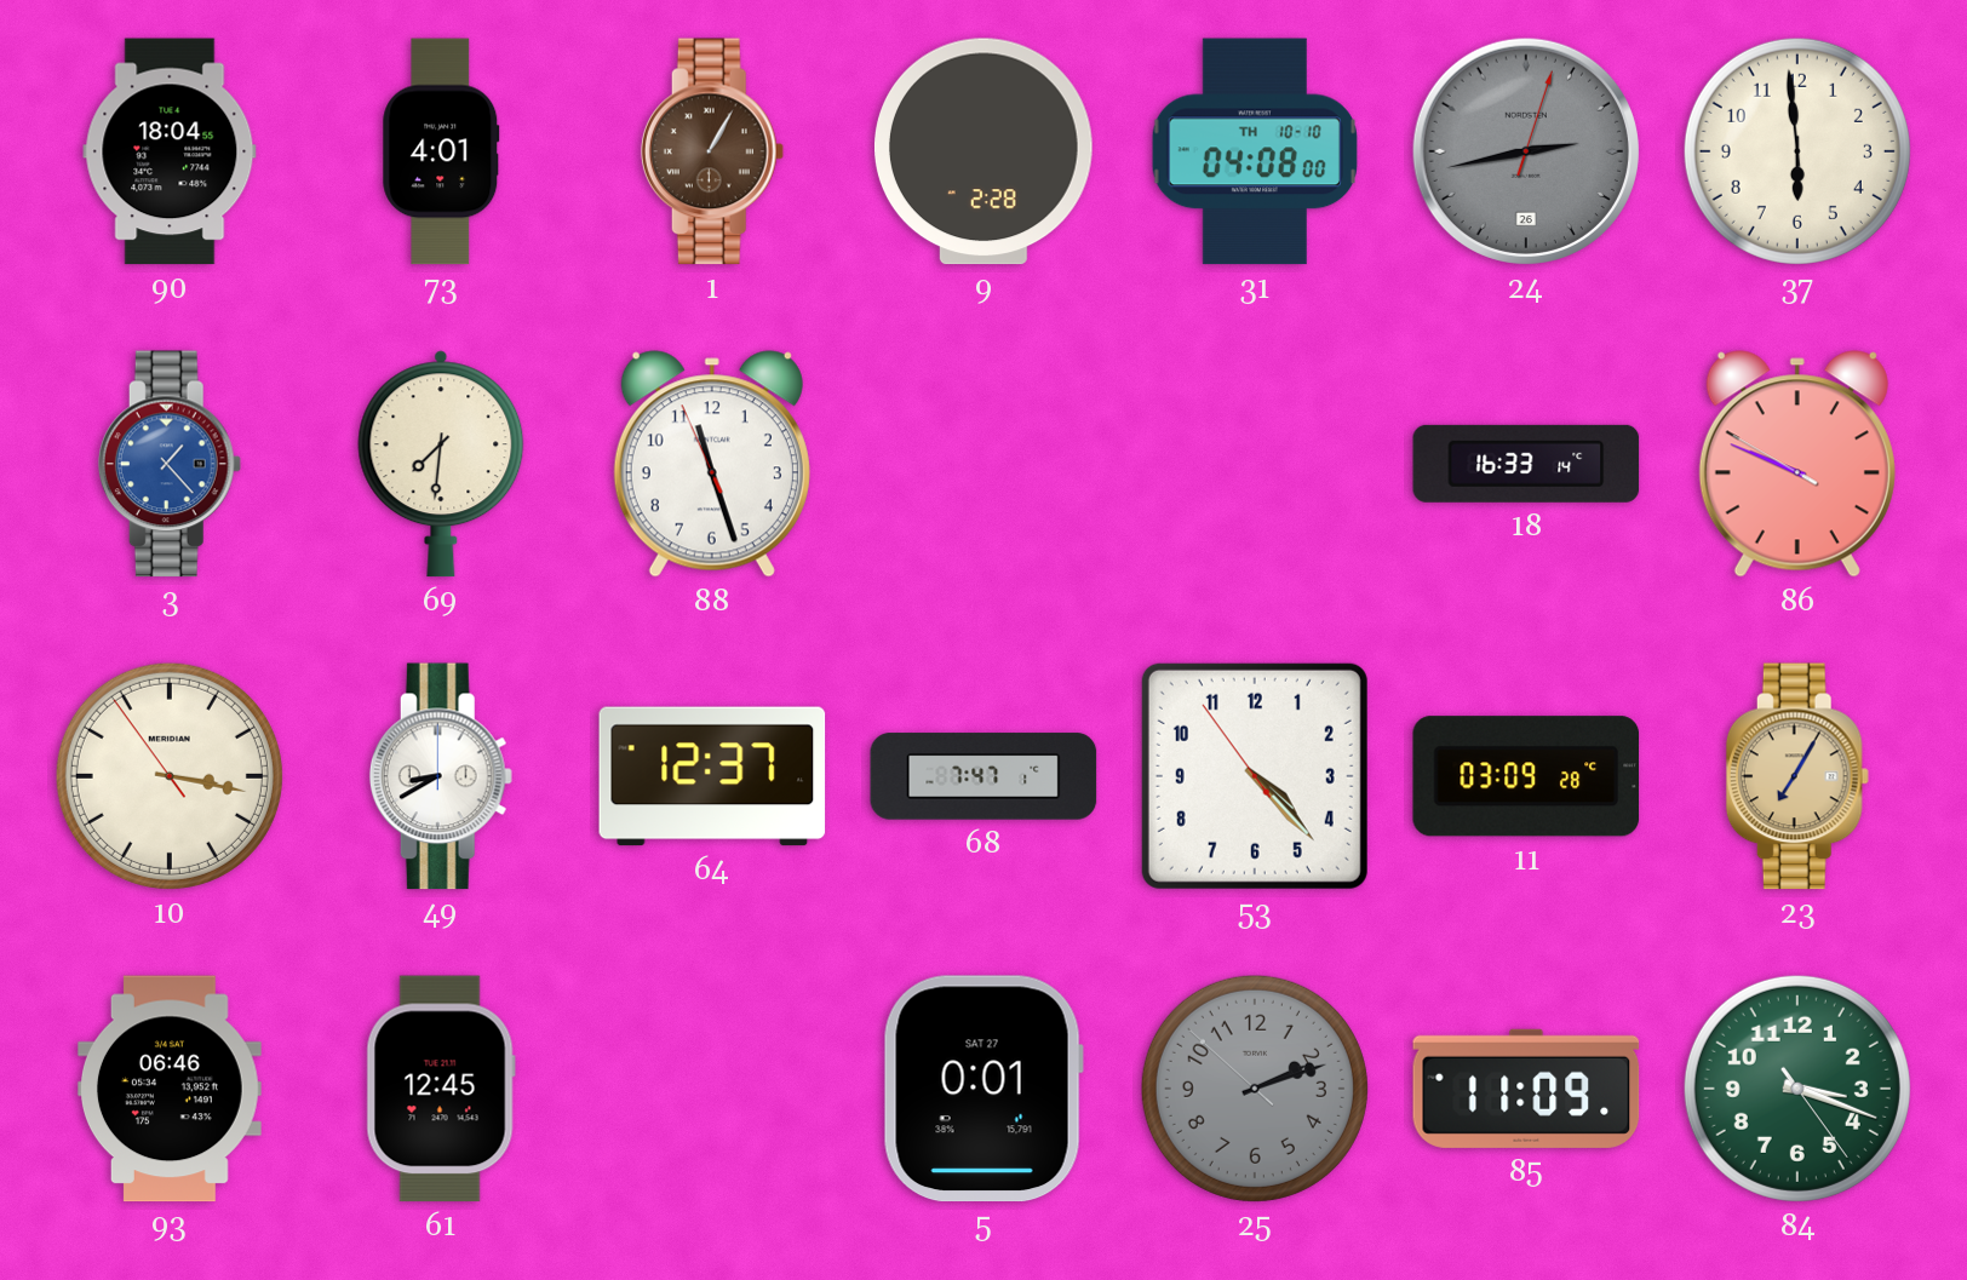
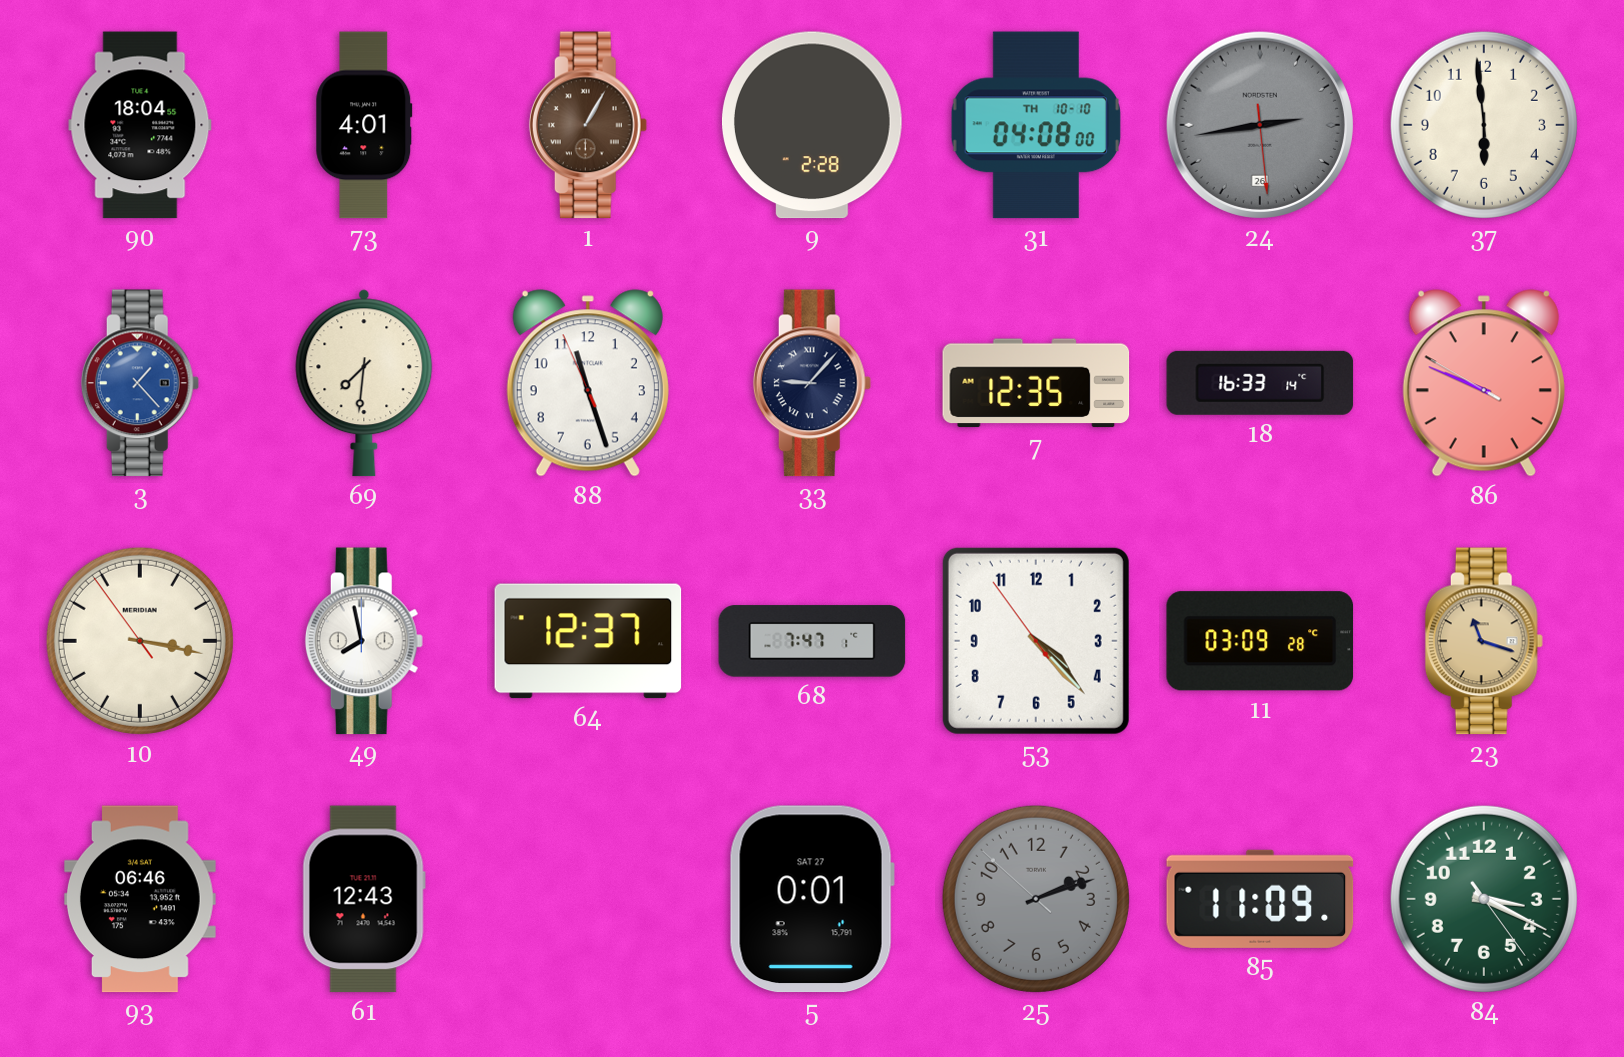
24: 2:43:03 -> 2:43:29 (1260, 125)
33: none -> 9:07 (812, 383)
7: none -> 12:35 (1036, 383)
49: 8:40 -> 7:58 (364, 641)
23: 7:05 -> 11:18 (1484, 641)
61: 12:45 -> 12:43 (364, 899)
84: 3:18 -> 3:19 (1484, 899)
